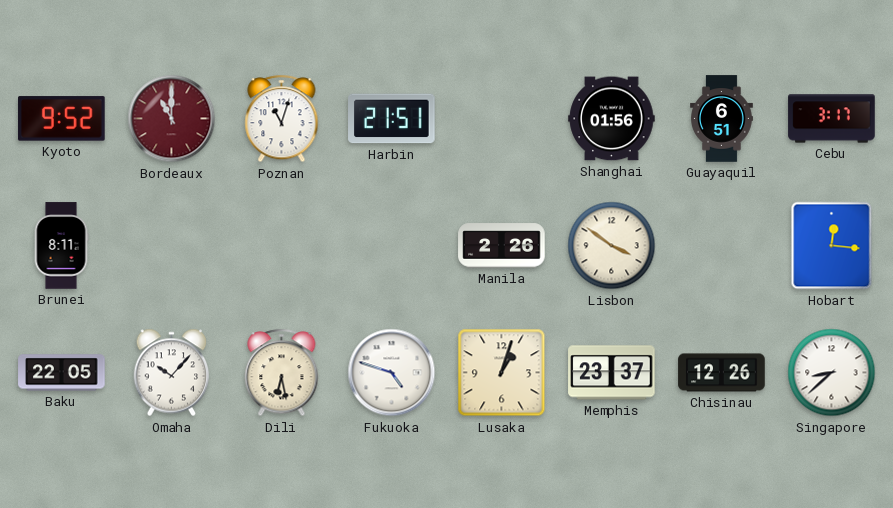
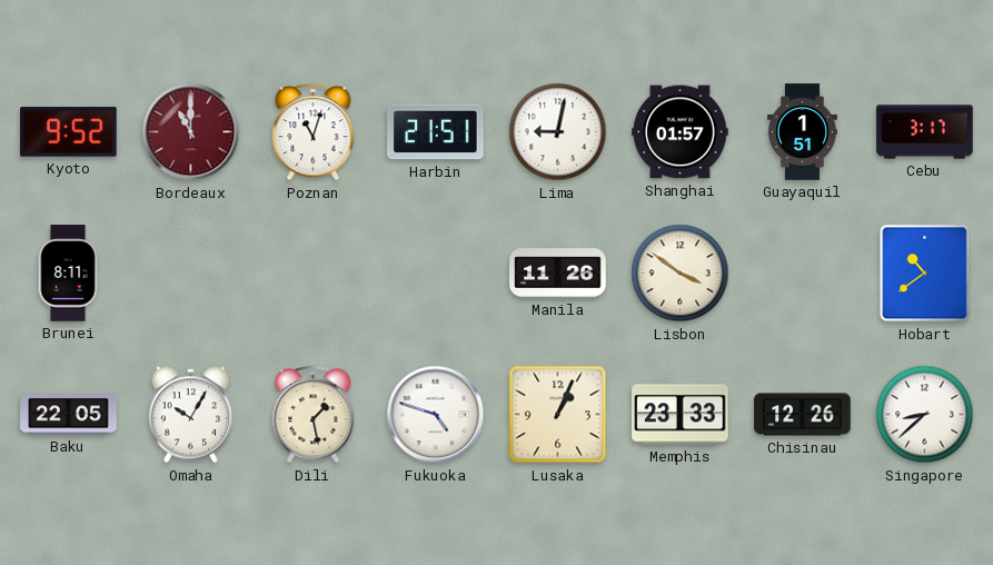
Lima: none -> 9:02 (558, 132)
Shanghai: 01:56 -> 01:57 (681, 132)
Guayaquil: 6:51 -> 1:51 (803, 132)
Manila: 2:26 -> 11:26 (558, 274)
Hobart: 12:16 -> 10:39 (925, 274)
Omaha: 10:07 -> 10:05 (191, 415)
Dili: 6:28 -> 1:28 (314, 415)
Lusaka: 1:03 -> 1:04 (558, 415)
Memphis: 23:37 -> 23:33 (681, 415)
